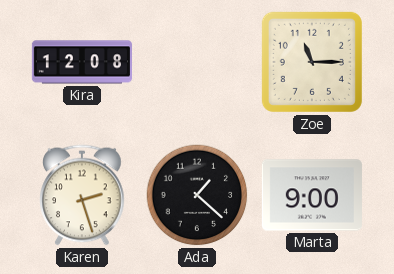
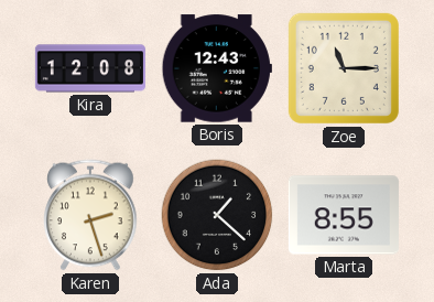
Boris: none -> 12:43 (217, 68)
Marta: 9:00 -> 8:55 (344, 215)
